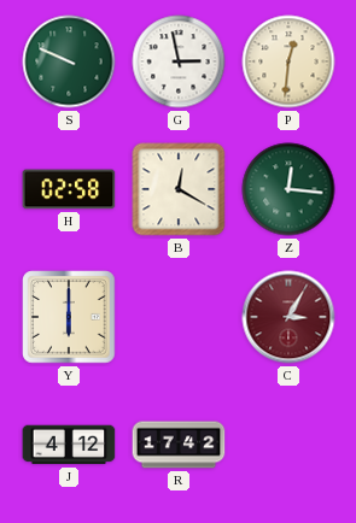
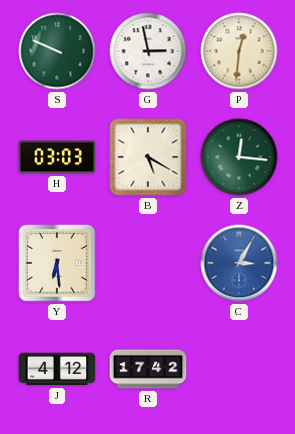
H: 02:58 -> 03:03 (57, 157)
B: 12:20 -> 5:20 (148, 157)
Y: 6:00 -> 6:29 (57, 263)
C dial: burgundy -> blue (239, 263)
